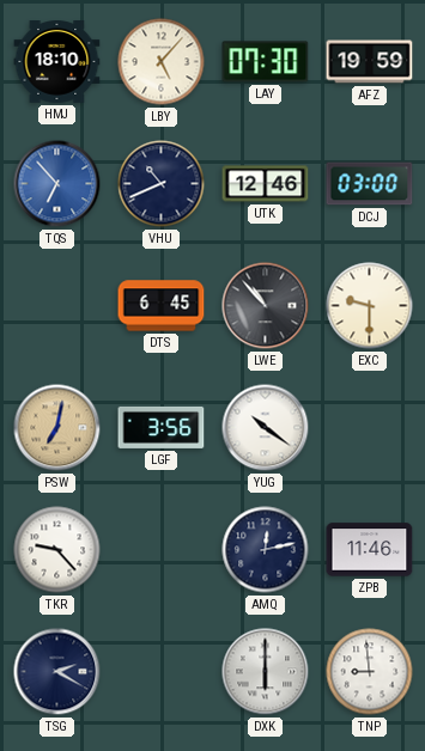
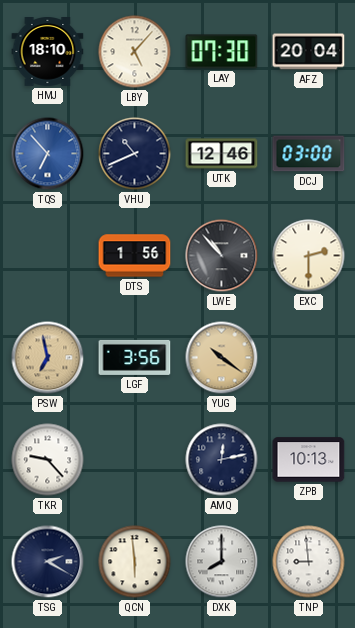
AFZ: 19:59 -> 20:04 (309, 52)
DTS: 6:45 -> 1:56 (135, 256)
EXC: 9:30 -> 2:30 (309, 256)
PSW: 7:02 -> 6:58 (48, 358)
YUG dial: white -> champagne (222, 358)
ZPB: 11:46 -> 10:13 (309, 460)
QCN: none -> 5:59 (135, 562)
DXK: 6:00 -> 8:00 (222, 562)
